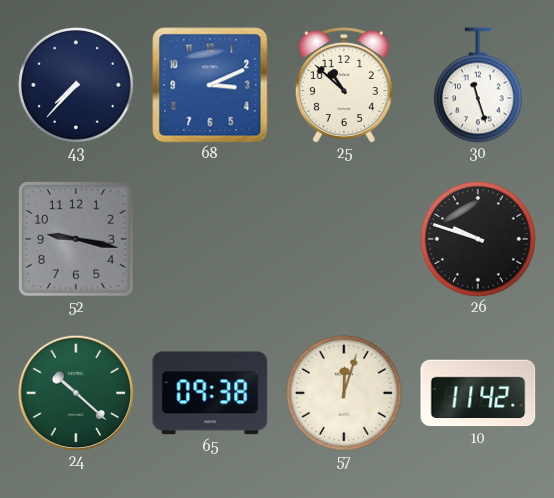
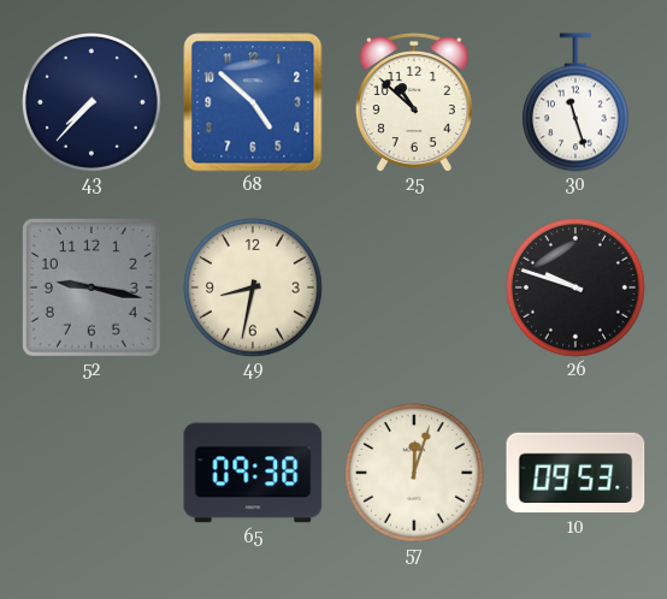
68: 3:11 -> 4:52 (253, 102)
49: none -> 8:32 (254, 289)
24: 10:22 -> none (76, 393)
10: 11:42 -> 09:53 (575, 473)
